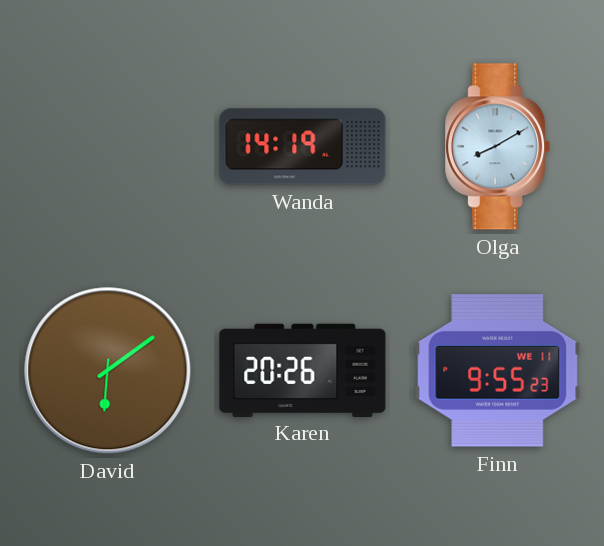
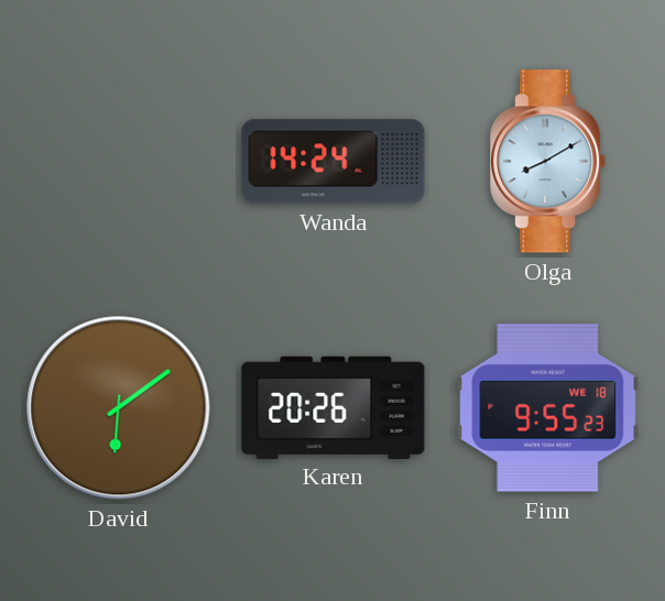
Wanda: 14:19 -> 14:24 (334, 162)
Finn date: WE 11 -> WE 18 (548, 408)
